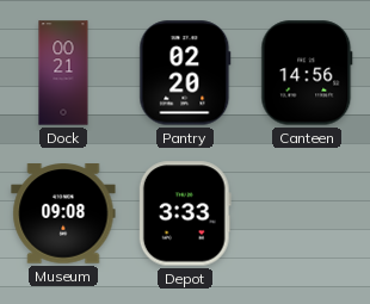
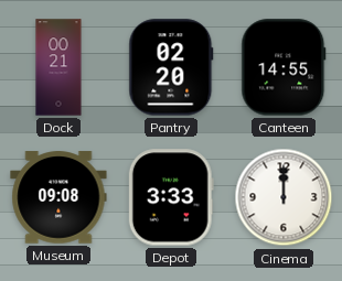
Canteen: 14:56 -> 14:55 (284, 67)
Cinema: none -> 12:00 (284, 197)
